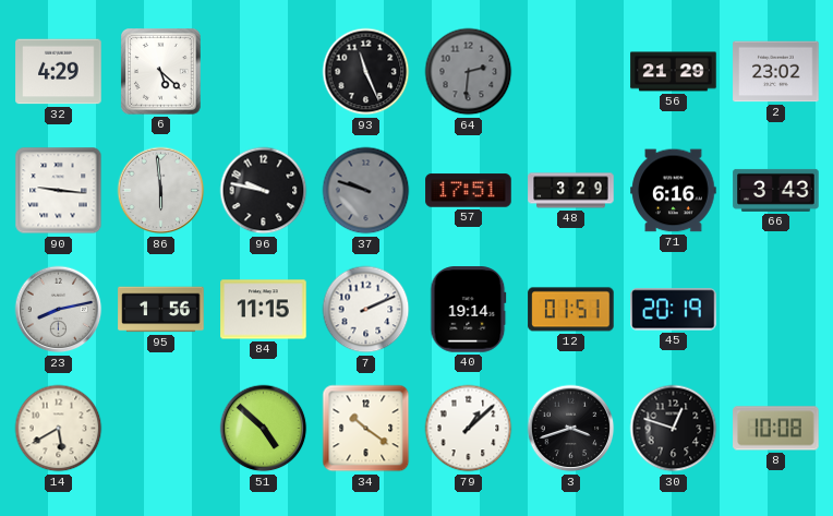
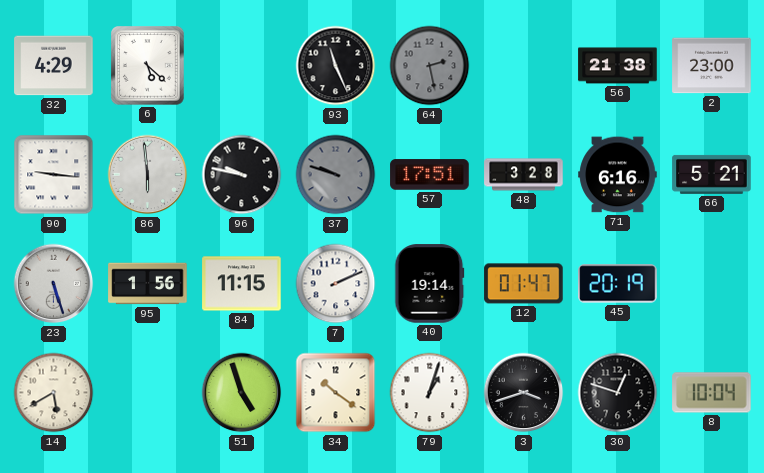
64: 2:31 -> 2:28 (430, 66)
56: 21:29 -> 21:38 (618, 66)
2: 23:02 -> 23:00 (712, 66)
48: 3:29 -> 3:28 (524, 175)
66: 3:43 -> 5:21 (712, 174)
23: 8:13 -> 5:27 (54, 284)
12: 01:51 -> 01:47 (524, 284)
51: 4:52 -> 4:57 (242, 393)
79: 1:08 -> 1:03 (430, 393)
8: 10:08 -> 10:04 (712, 393)
